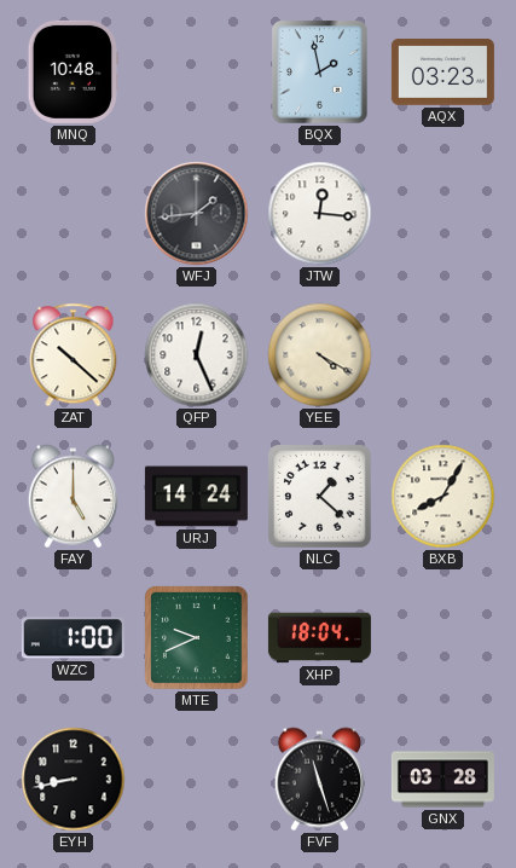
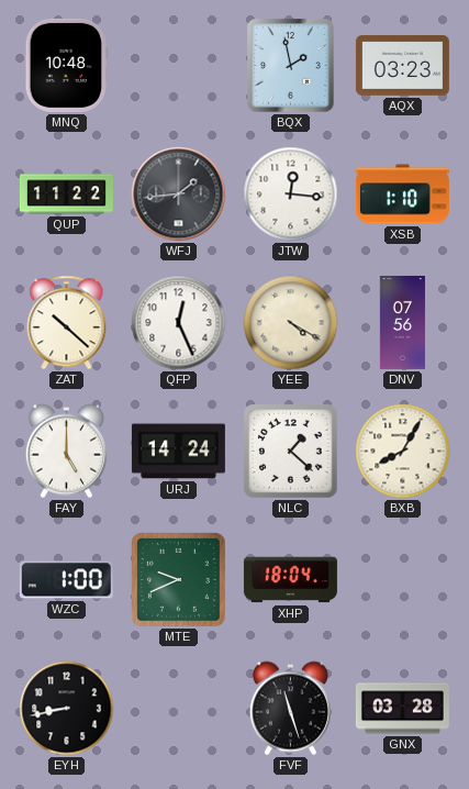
QUP: none -> 11:22 (66, 195)
XSB: none -> 1:10 (402, 195)
DNV: none -> 07:56 (402, 322)
